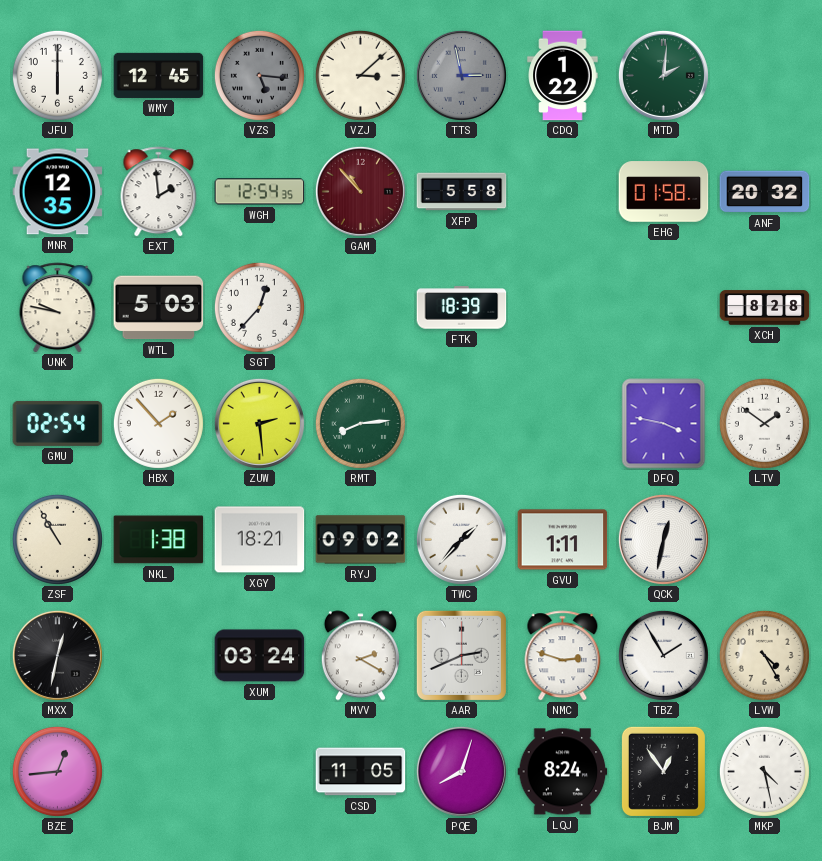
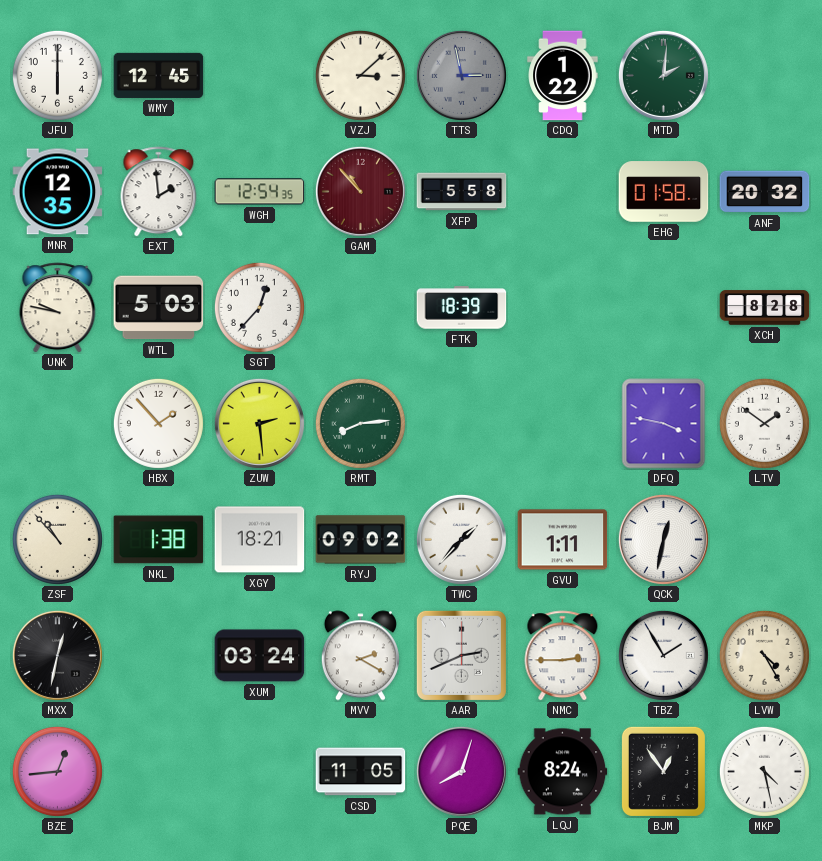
VZS: 5:16 -> none (259, 75)
GMU: 02:54 -> none (58, 423)
ZSF: 10:55 -> 10:53 (57, 539)
NMC: 2:48 -> 2:45 (563, 656)
